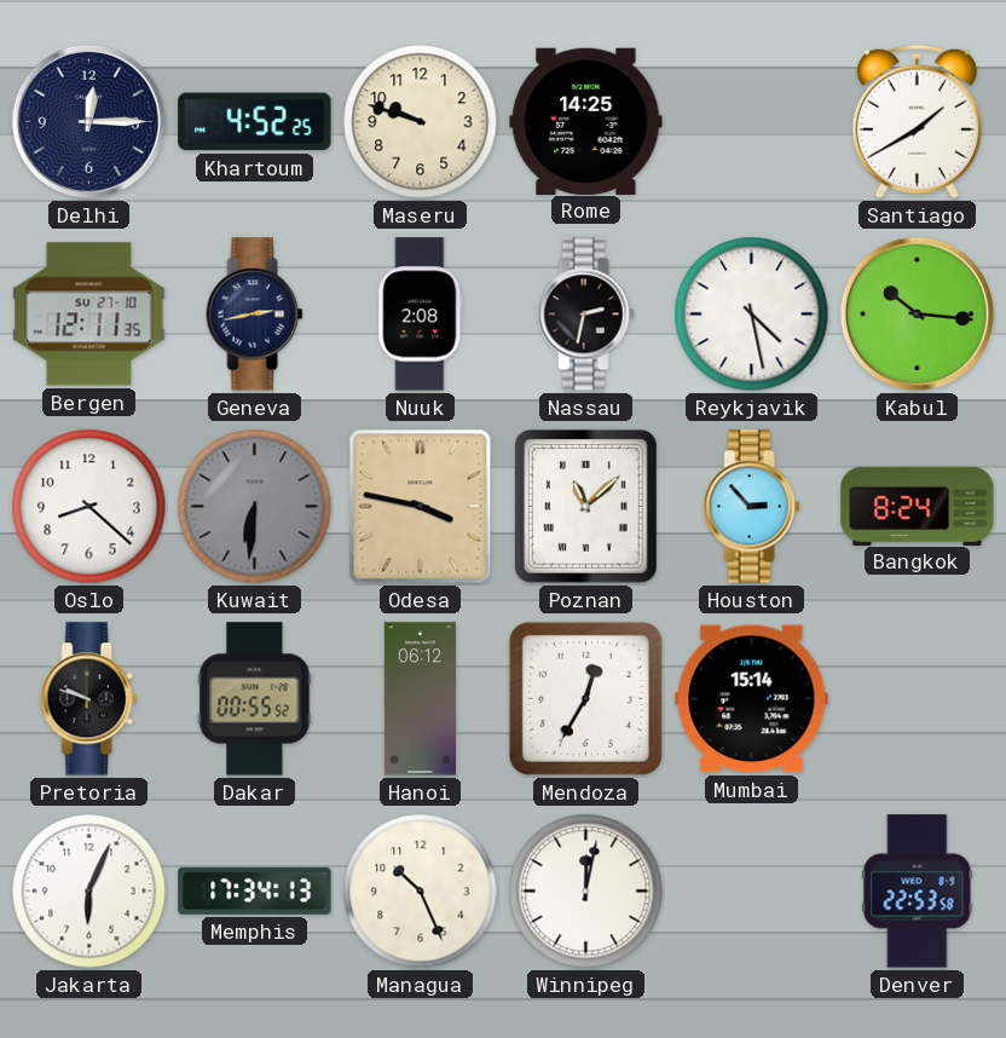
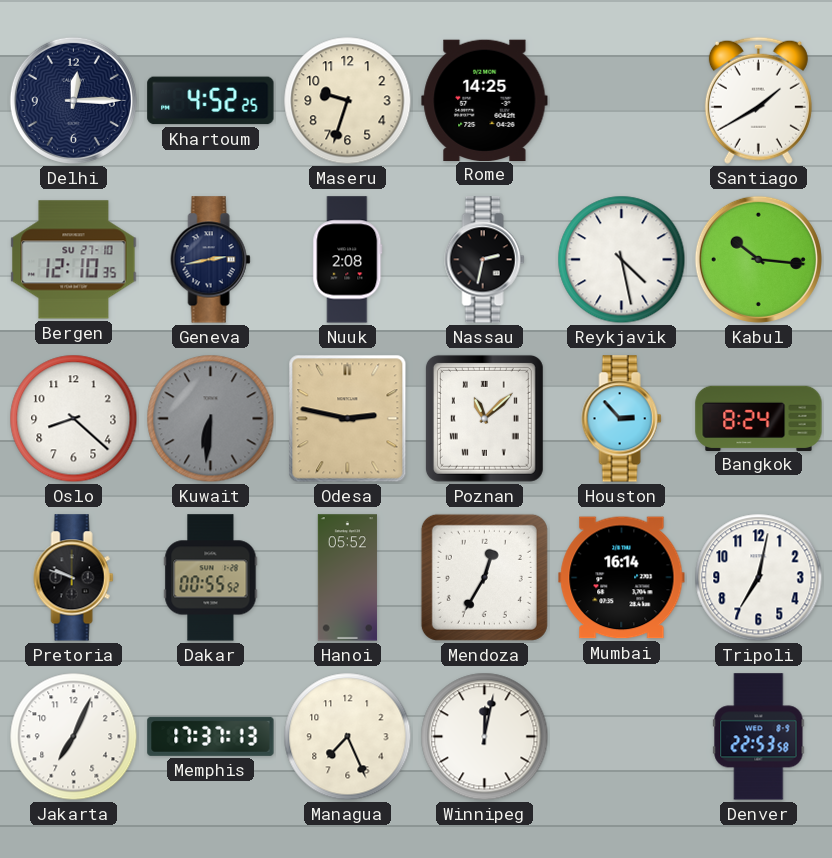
Maseru: 9:48 -> 9:33 (348, 101)
Bergen: 12:11 -> 12:10 (74, 260)
Odesa: 3:47 -> 2:47 (348, 419)
Hanoi: 06:12 -> 05:52 (347, 578)
Mumbai: 15:14 -> 16:14 (622, 578)
Tripoli: none -> 7:02 (759, 578)
Jakarta: 6:04 -> 7:04 (74, 737)
Memphis: 17:34 -> 17:37 (211, 736)
Managua: 10:26 -> 7:26 (348, 737)
